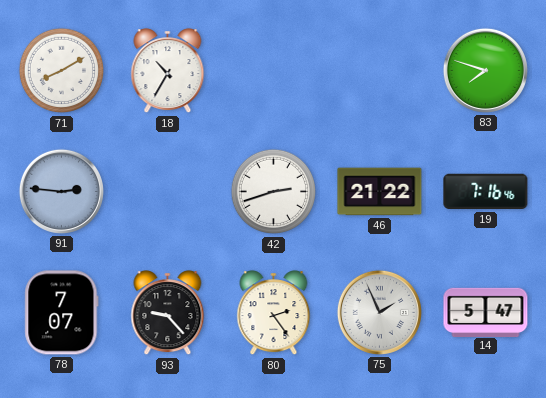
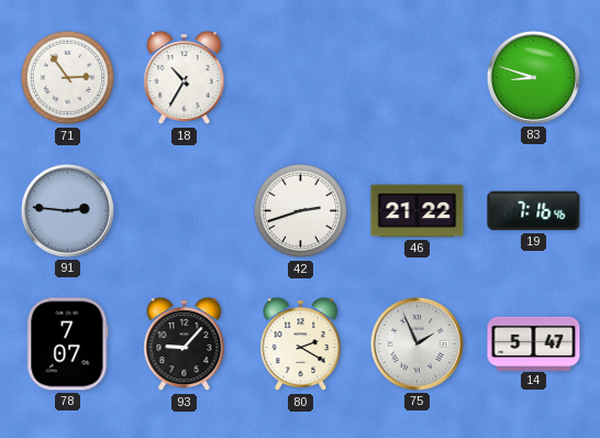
71: 8:10 -> 2:54 (68, 78)
83: 7:48 -> 8:48 (533, 77)
93: 9:23 -> 9:07 (185, 344)
80: 2:24 -> 2:20 (301, 344)
